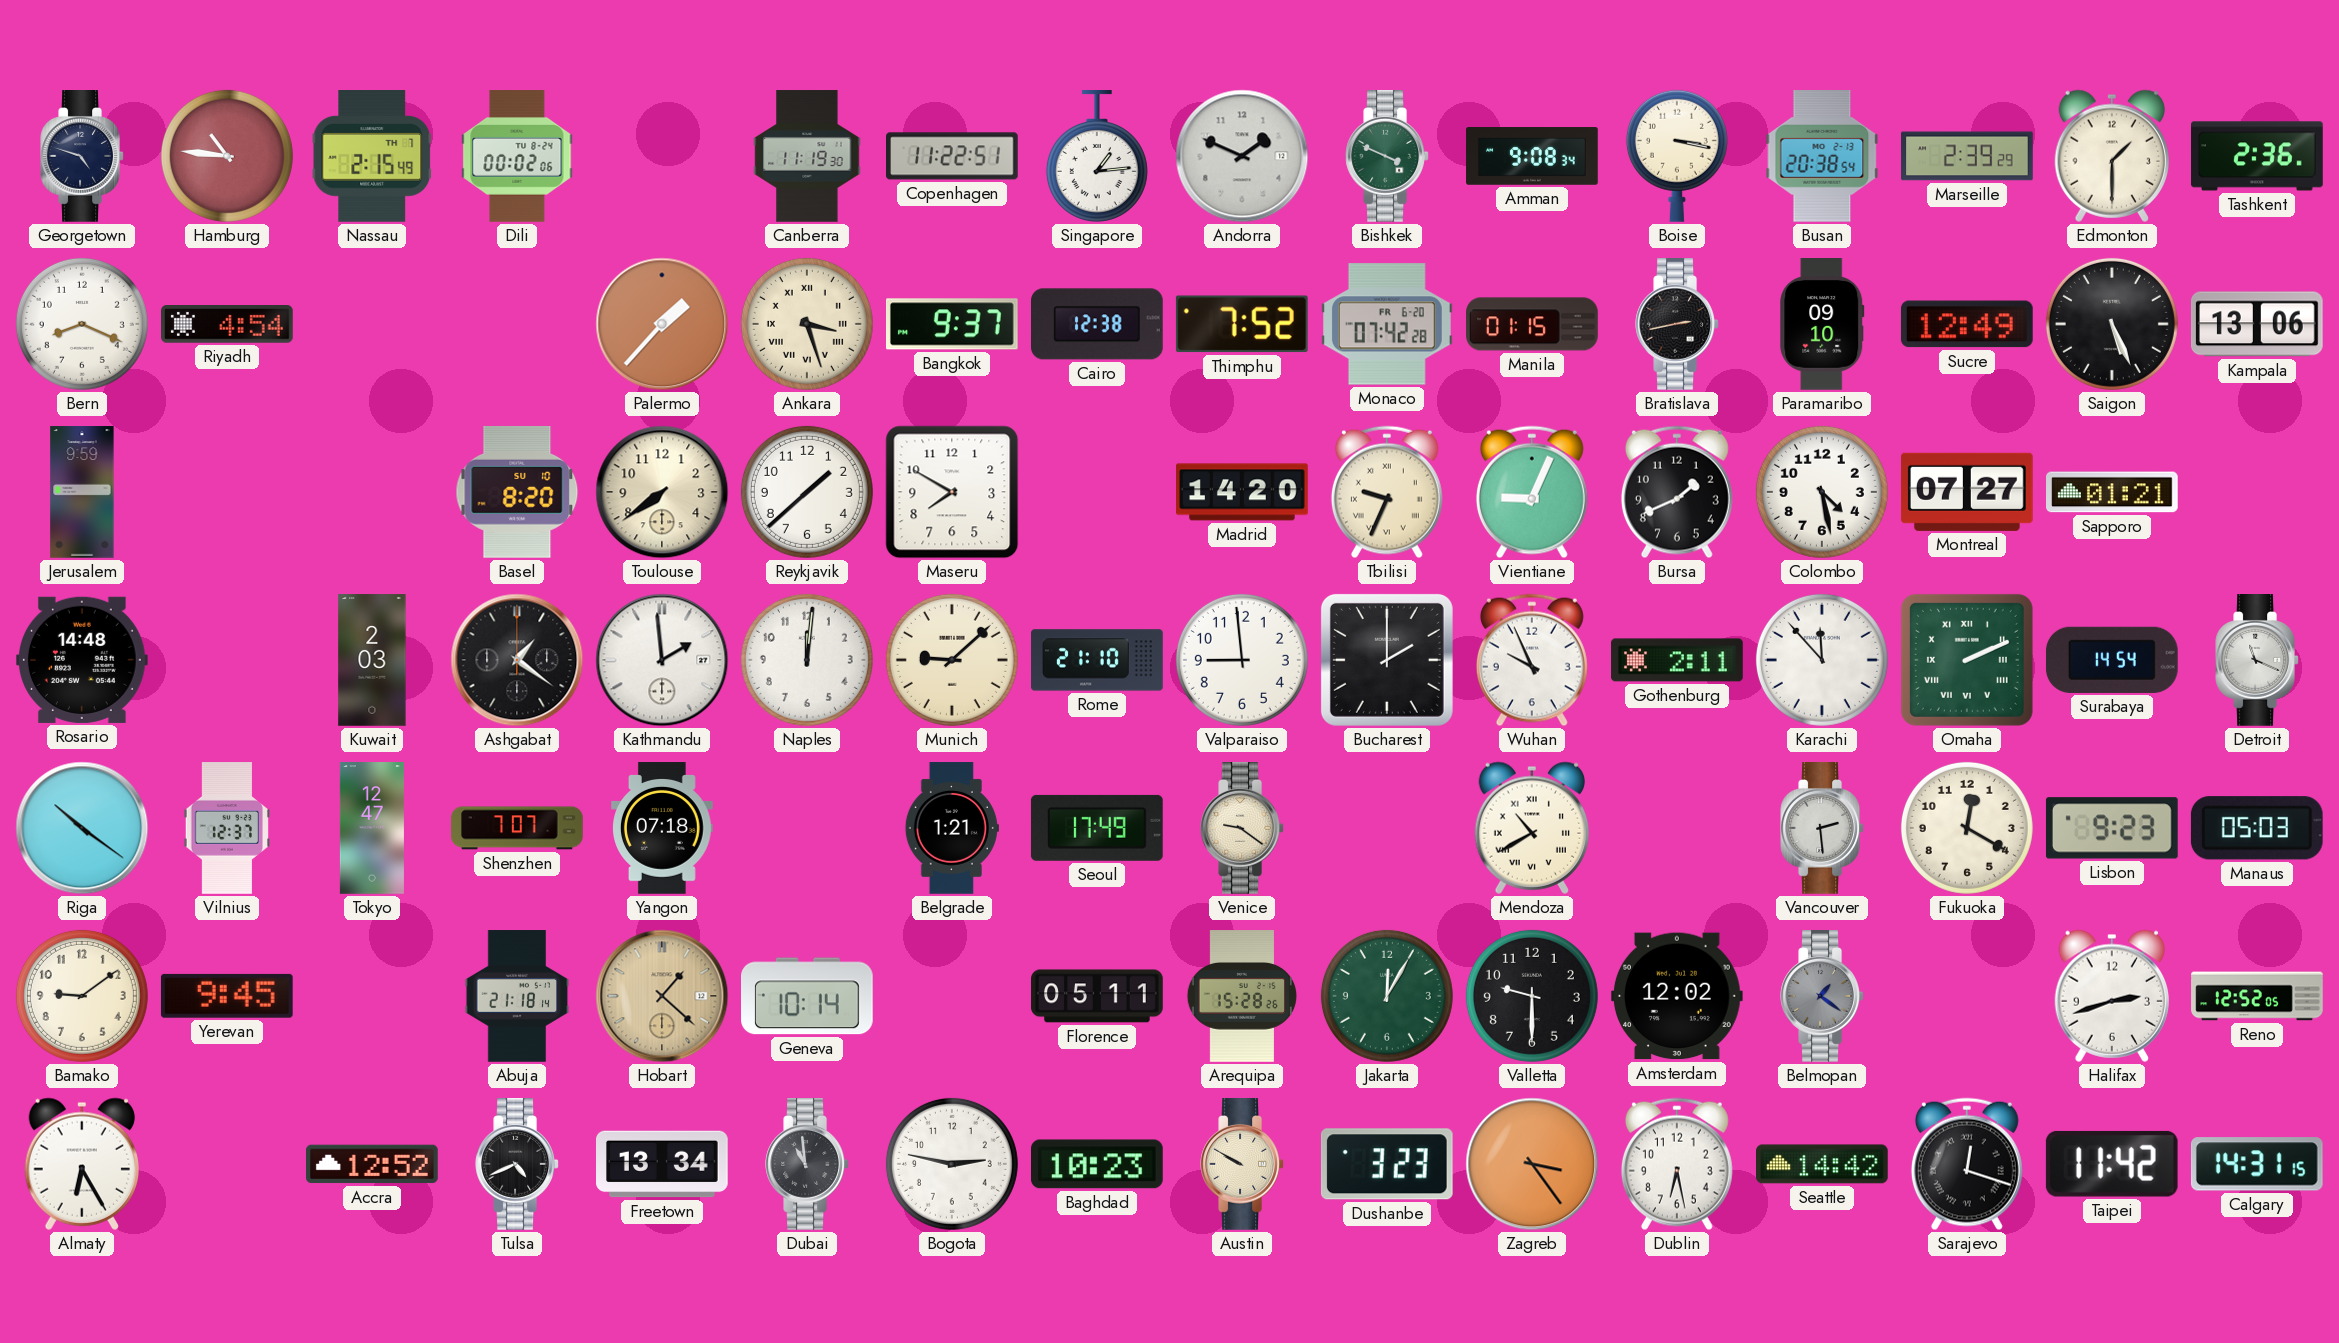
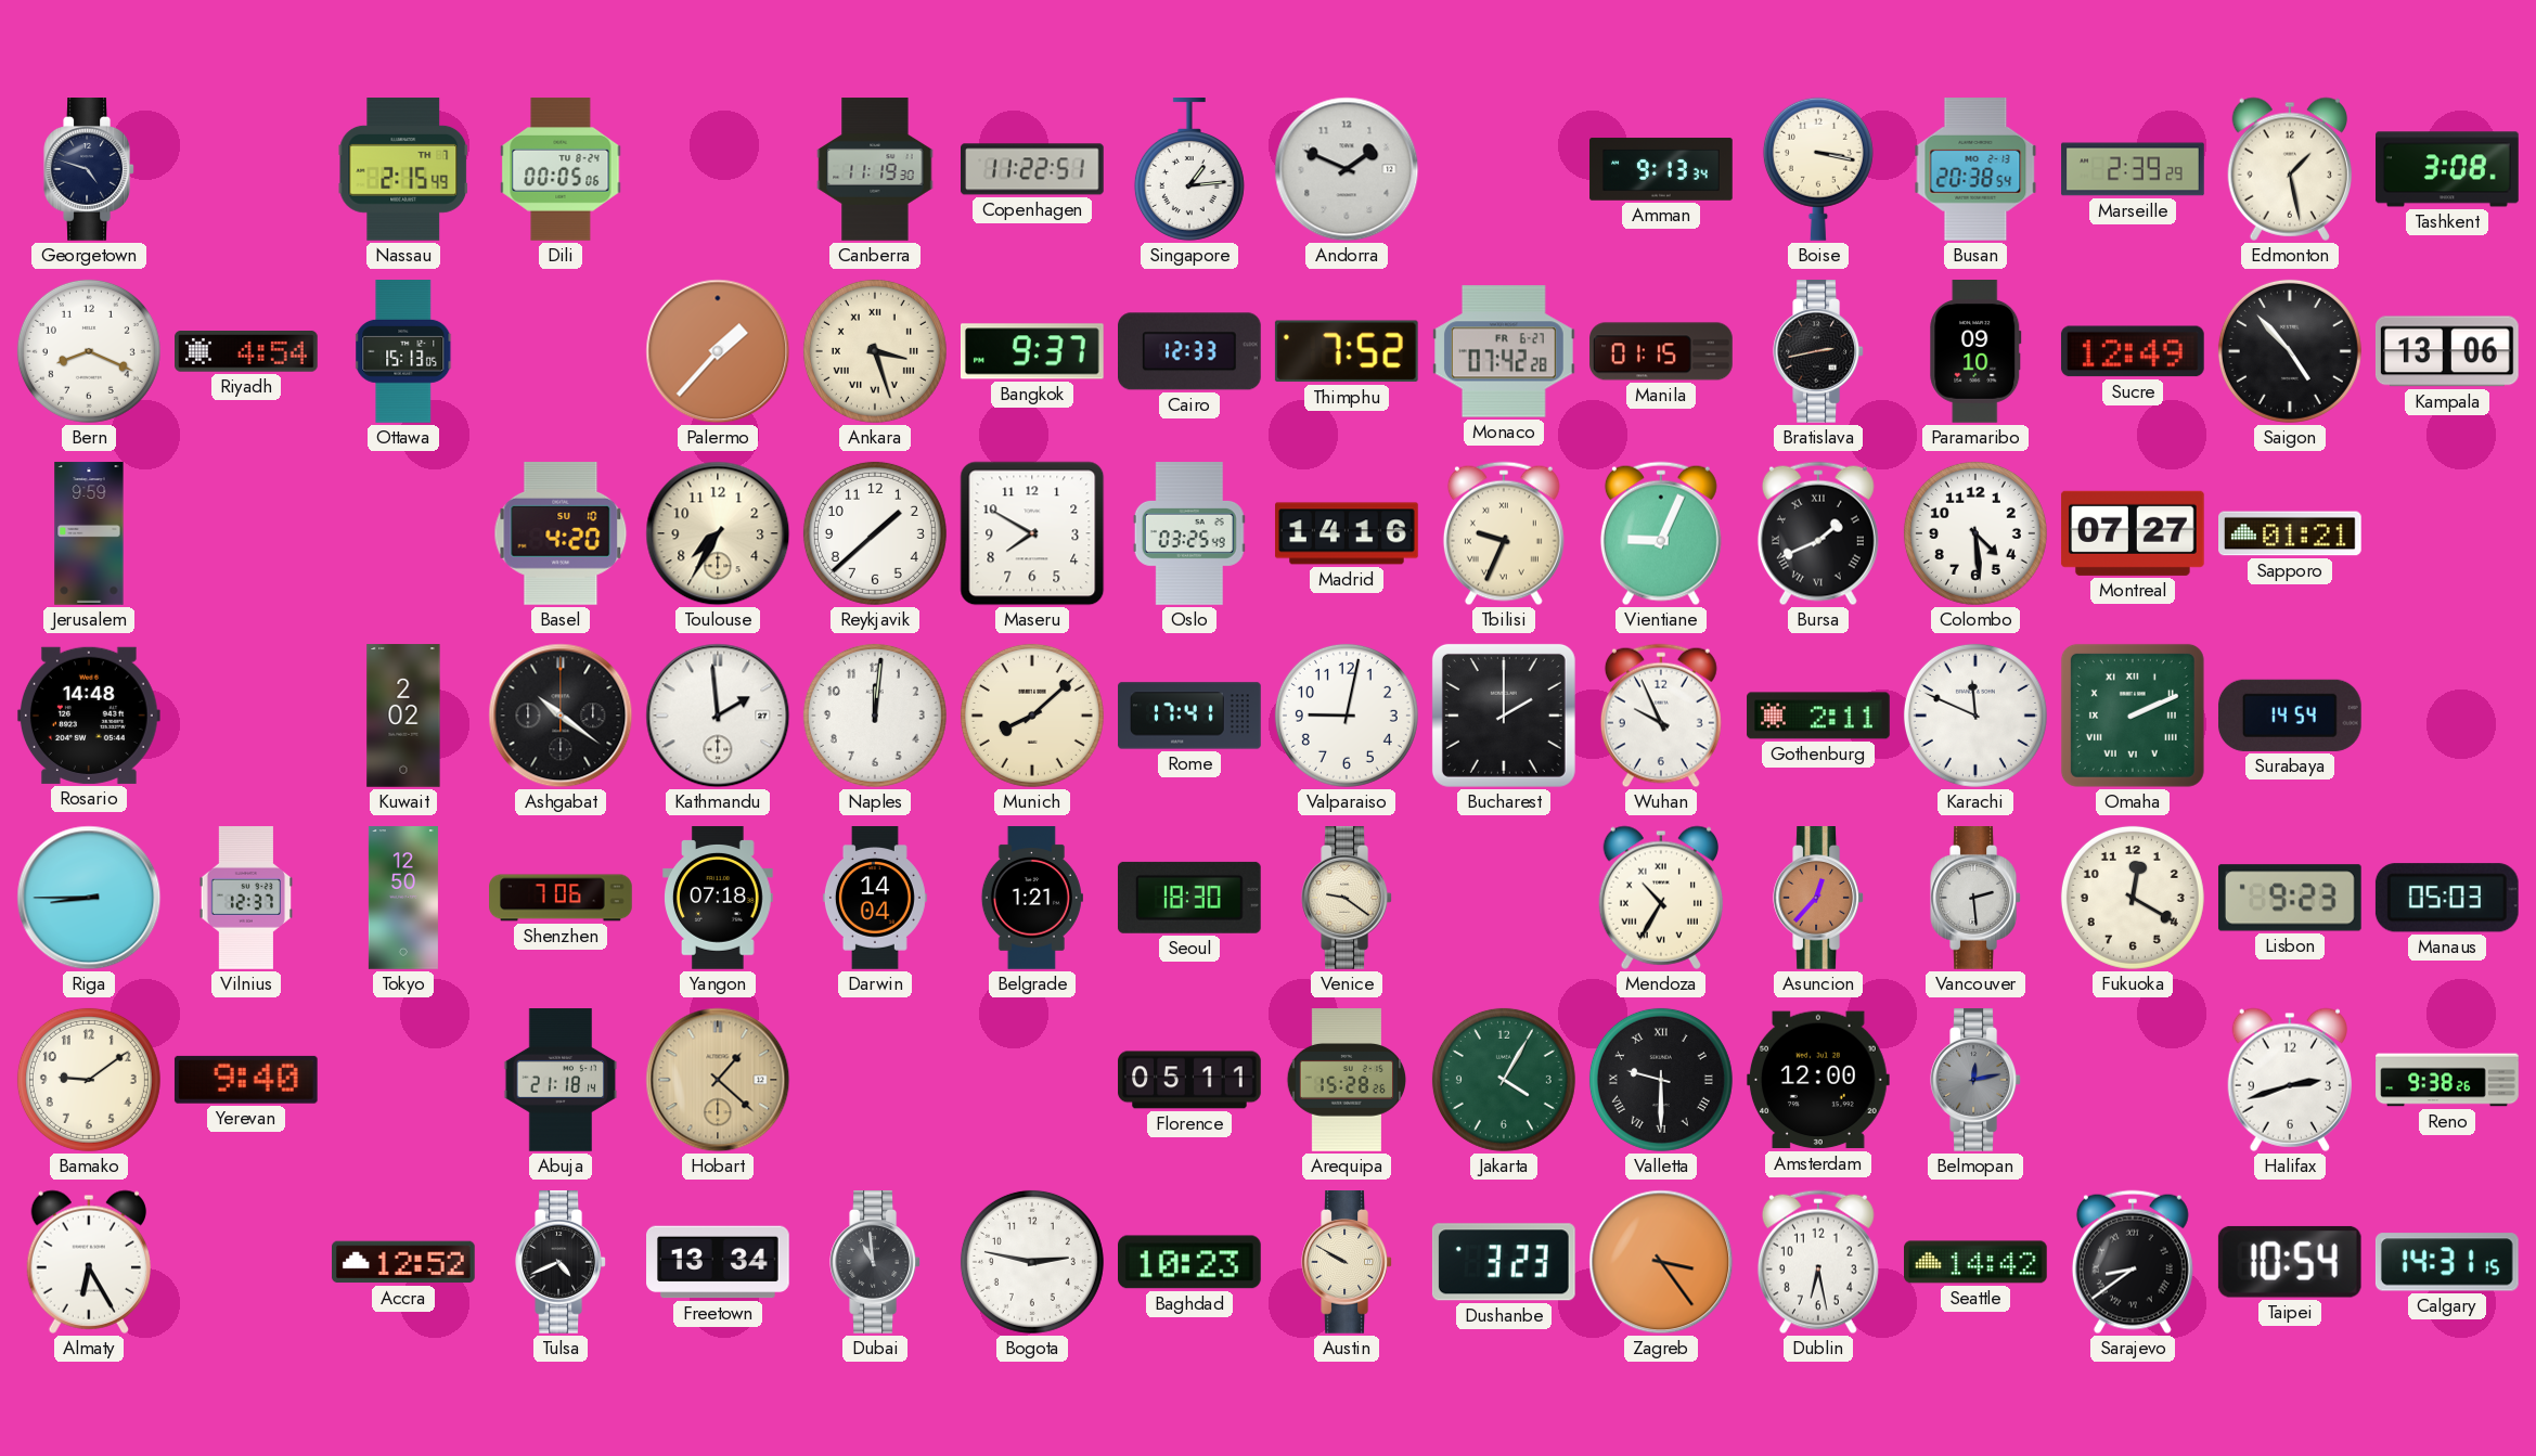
Hamburg: 10:46 -> none (227, 156)
Dili: 00:02 -> 00:05 (561, 169)
Bishkek: 3:49 -> none (1387, 157)
Amman: 9:08 -> 9:13 (1661, 169)
Edmonton: 1:30 -> 1:28 (2289, 169)
Tashkent: 2:36 -> 3:08 (2447, 169)
Ottawa: none -> 15:13 (404, 351)
Cairo: 12:38 -> 12:33 (1190, 351)
Monaco date: FR 6-20 -> FR 6-27 (1505, 351)
Saigon: 5:26 -> 4:53 (2290, 351)
Basel: 8:20 -> 4:20 (561, 533)
Toulouse: 7:39 -> 7:35 (718, 533)
Oslo: none -> 03:25 (1189, 533)
Madrid: 14:20 -> 14:16 (1347, 533)
Bursa numerals: Arabic -> Roman (1818, 533)
Colombo: 4:28 -> 4:29 (1975, 533)
Kuwait: 2:03 -> 2:02 (403, 716)
Ashgabat: 1:21 -> 10:21 (561, 716)
Munich: 9:08 -> 8:08 (1032, 716)
Rome: 21:10 -> 17:41 (1189, 716)
Valparaiso: 8:59 -> 9:02 (1347, 716)
Karachi: 11:53 -> 11:49 (1975, 716)
Detroit: 11:19 -> none (2257, 661)
Riga: 10:21 -> 8:45 (89, 898)
Tokyo: 12:47 -> 12:50 (403, 898)
Shenzhen: 7:07 -> 7:06 (561, 898)
Darwin: none -> 14:04 (875, 898)
Seoul: 17:49 -> 18:30 (1189, 898)
Mendoza: 10:40 -> 10:35 (1660, 898)
Asuncion: none -> 12:37 (1818, 899)
Yerevan: 9:45 -> 9:40 (246, 1080)
Geneva: 10:14 -> none (808, 996)
Jakarta: 12:05 -> 4:05 (1504, 1080)
Valletta numerals: Arabic -> Roman (1661, 1080)
Amsterdam: 12:02 -> 12:00 (1818, 1080)
Belmopan: 1:21 -> 12:13 (1975, 1081)
Reno: 12:52 -> 9:38 (2447, 1080)
Sarajevo: 12:18 -> 8:39 (2133, 1262)
Taipei: 11:42 -> 10:54 (2290, 1262)
